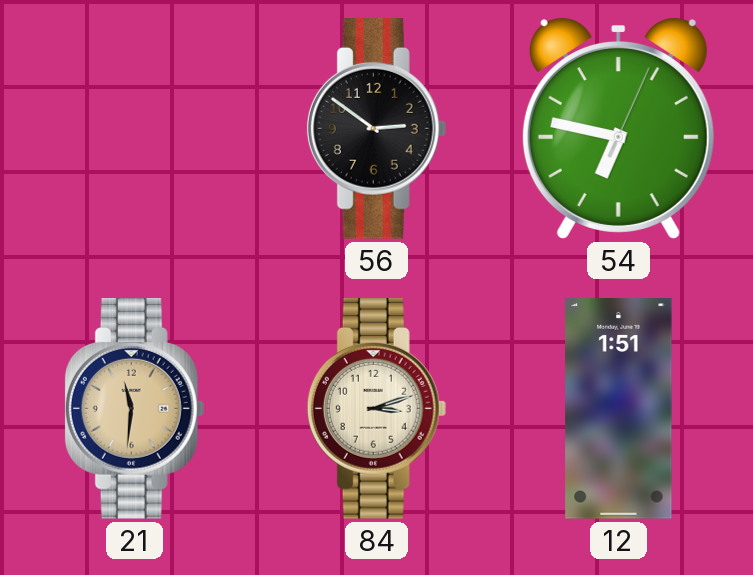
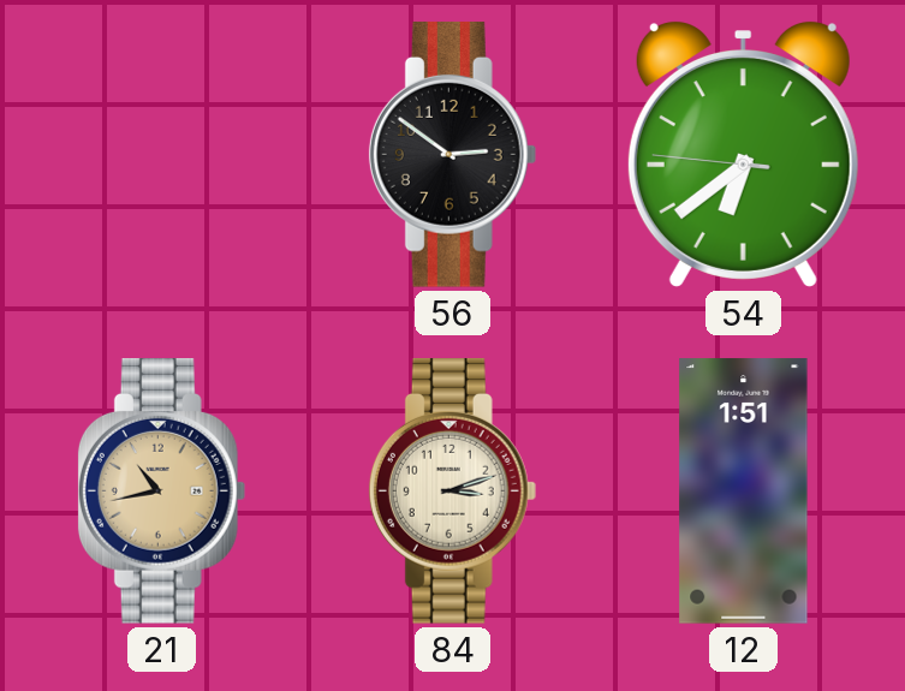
54: 6:47 -> 6:38 (743, 154)
21: 11:31 -> 10:43 (162, 492)
